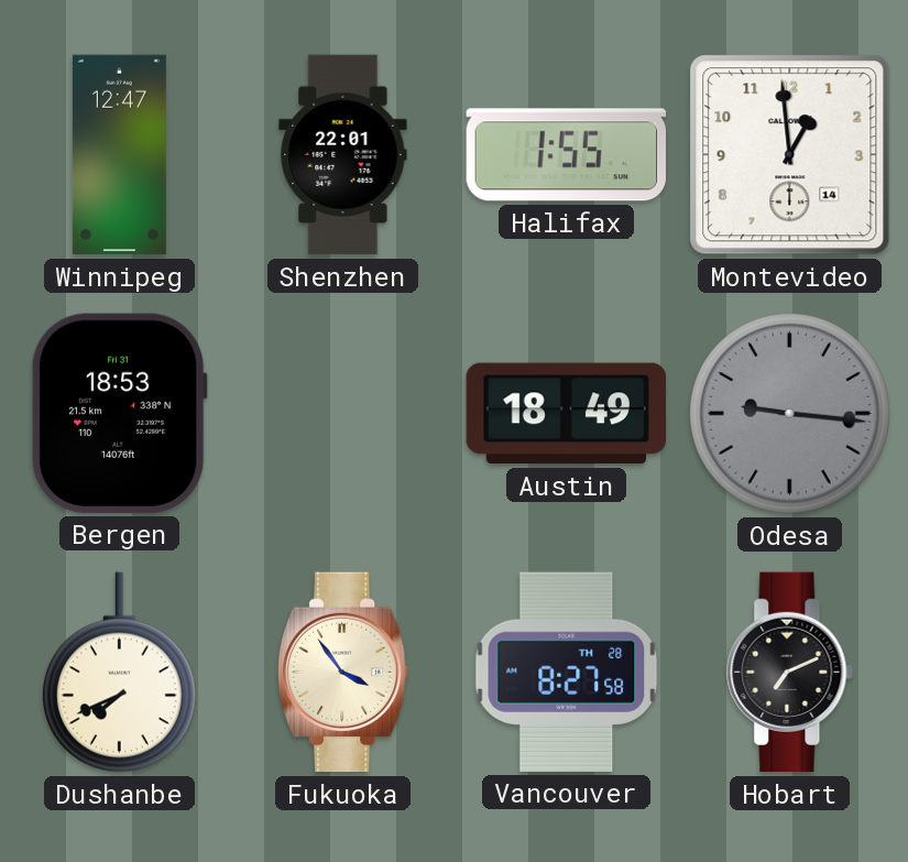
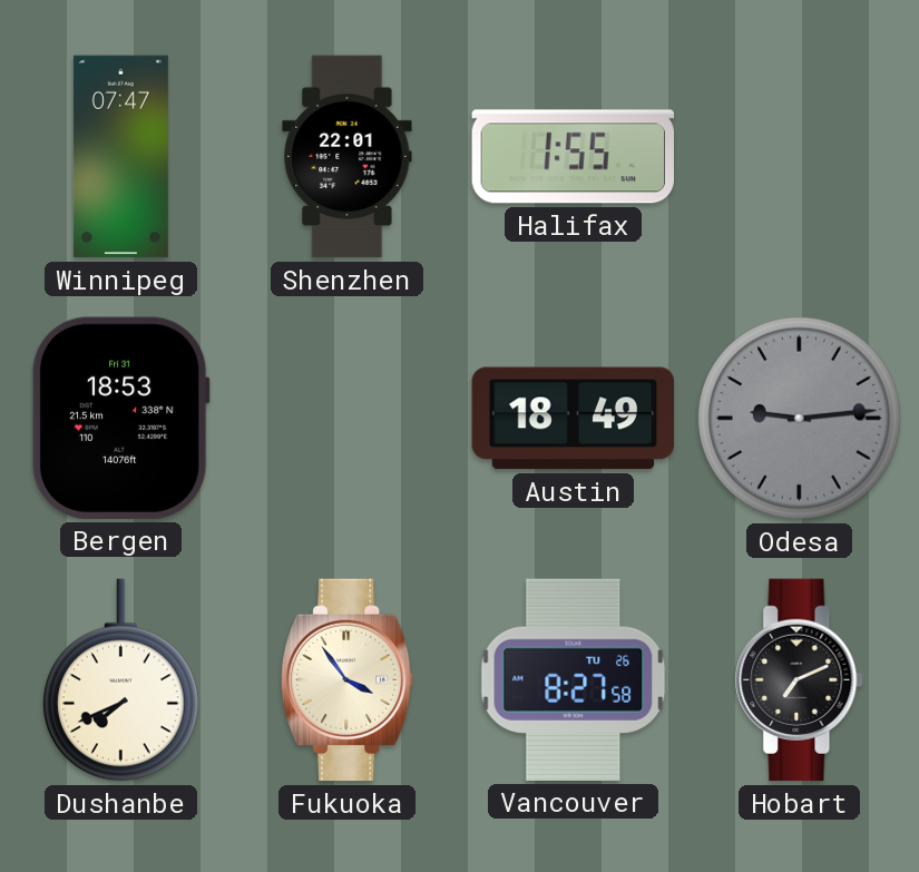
Winnipeg: 12:47 -> 07:47 (120, 157)
Montevideo: 12:59 -> none (790, 155)
Odesa: 9:16 -> 9:14 (799, 418)
Vancouver date: TH 28 -> TU 26 (574, 679)
